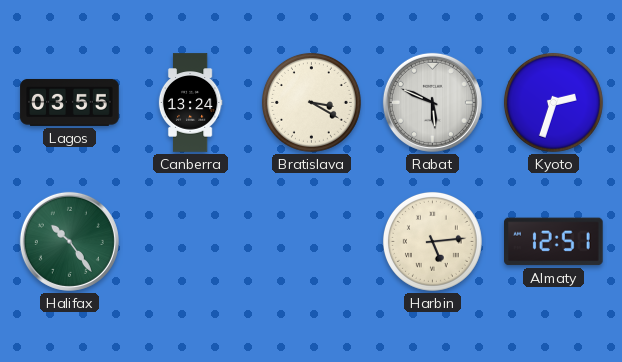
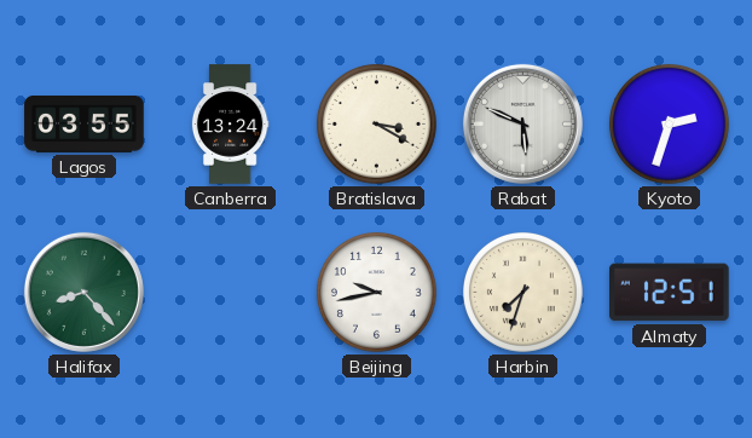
Halifax: 10:24 -> 8:23 (83, 292)
Beijing: none -> 9:43 (376, 292)
Harbin: 5:14 -> 7:33 (522, 292)
